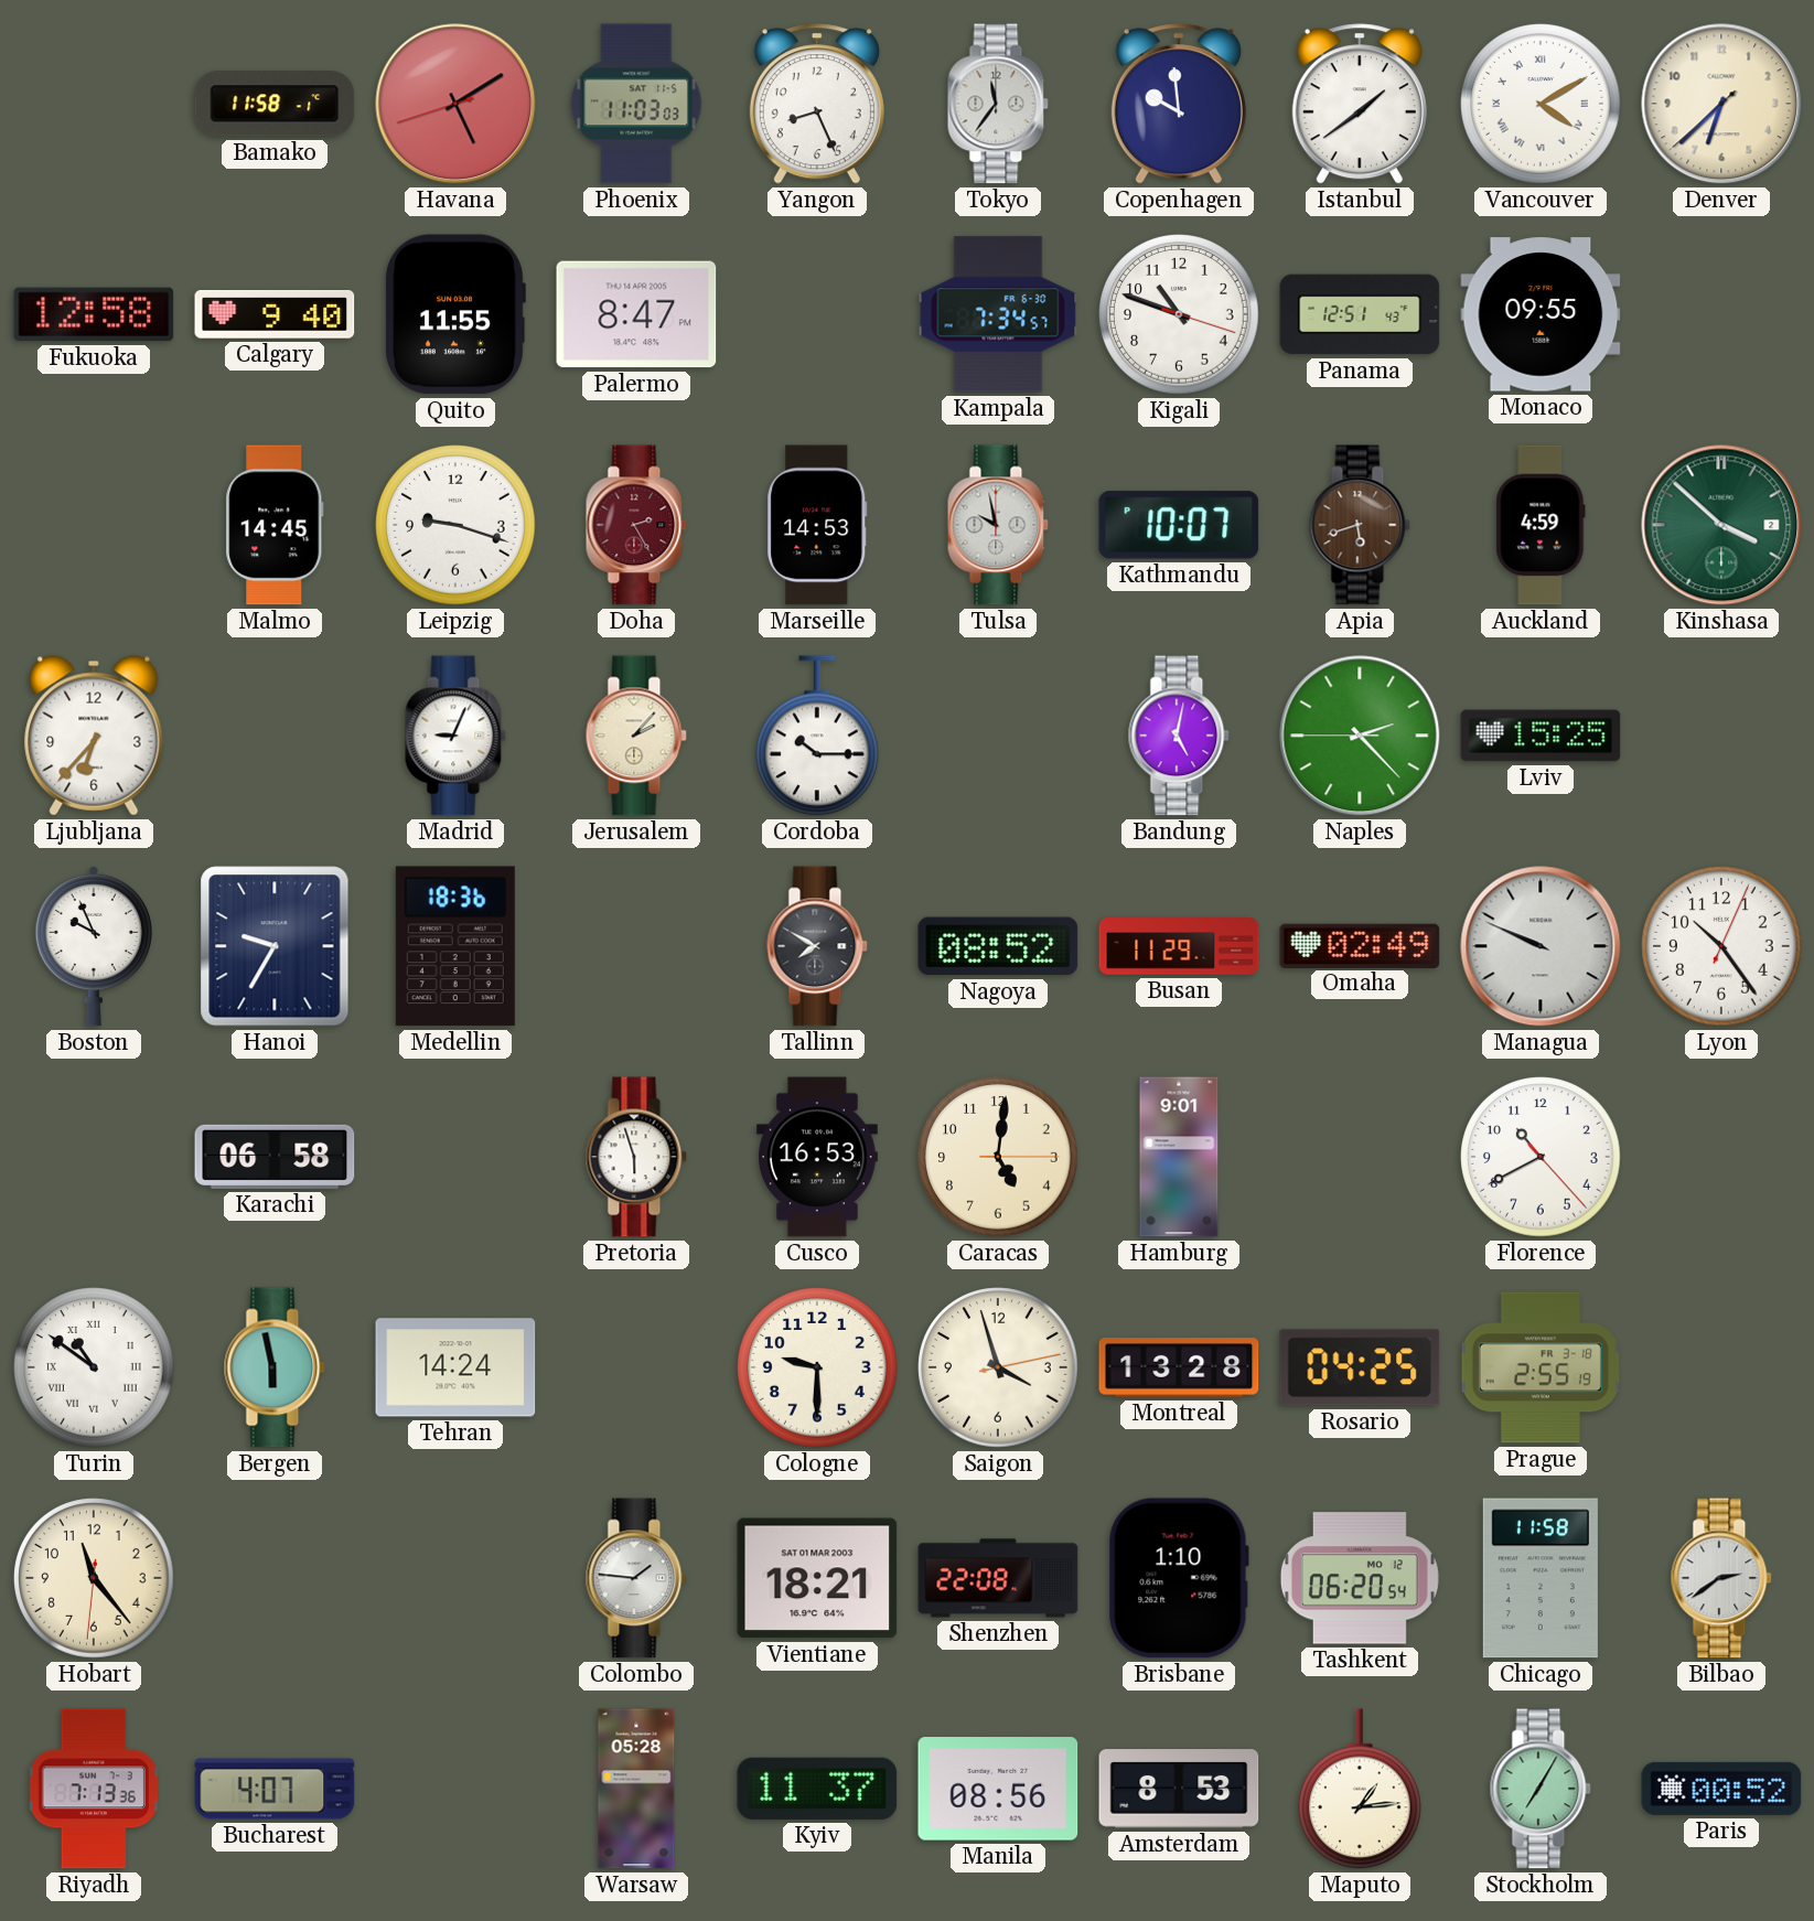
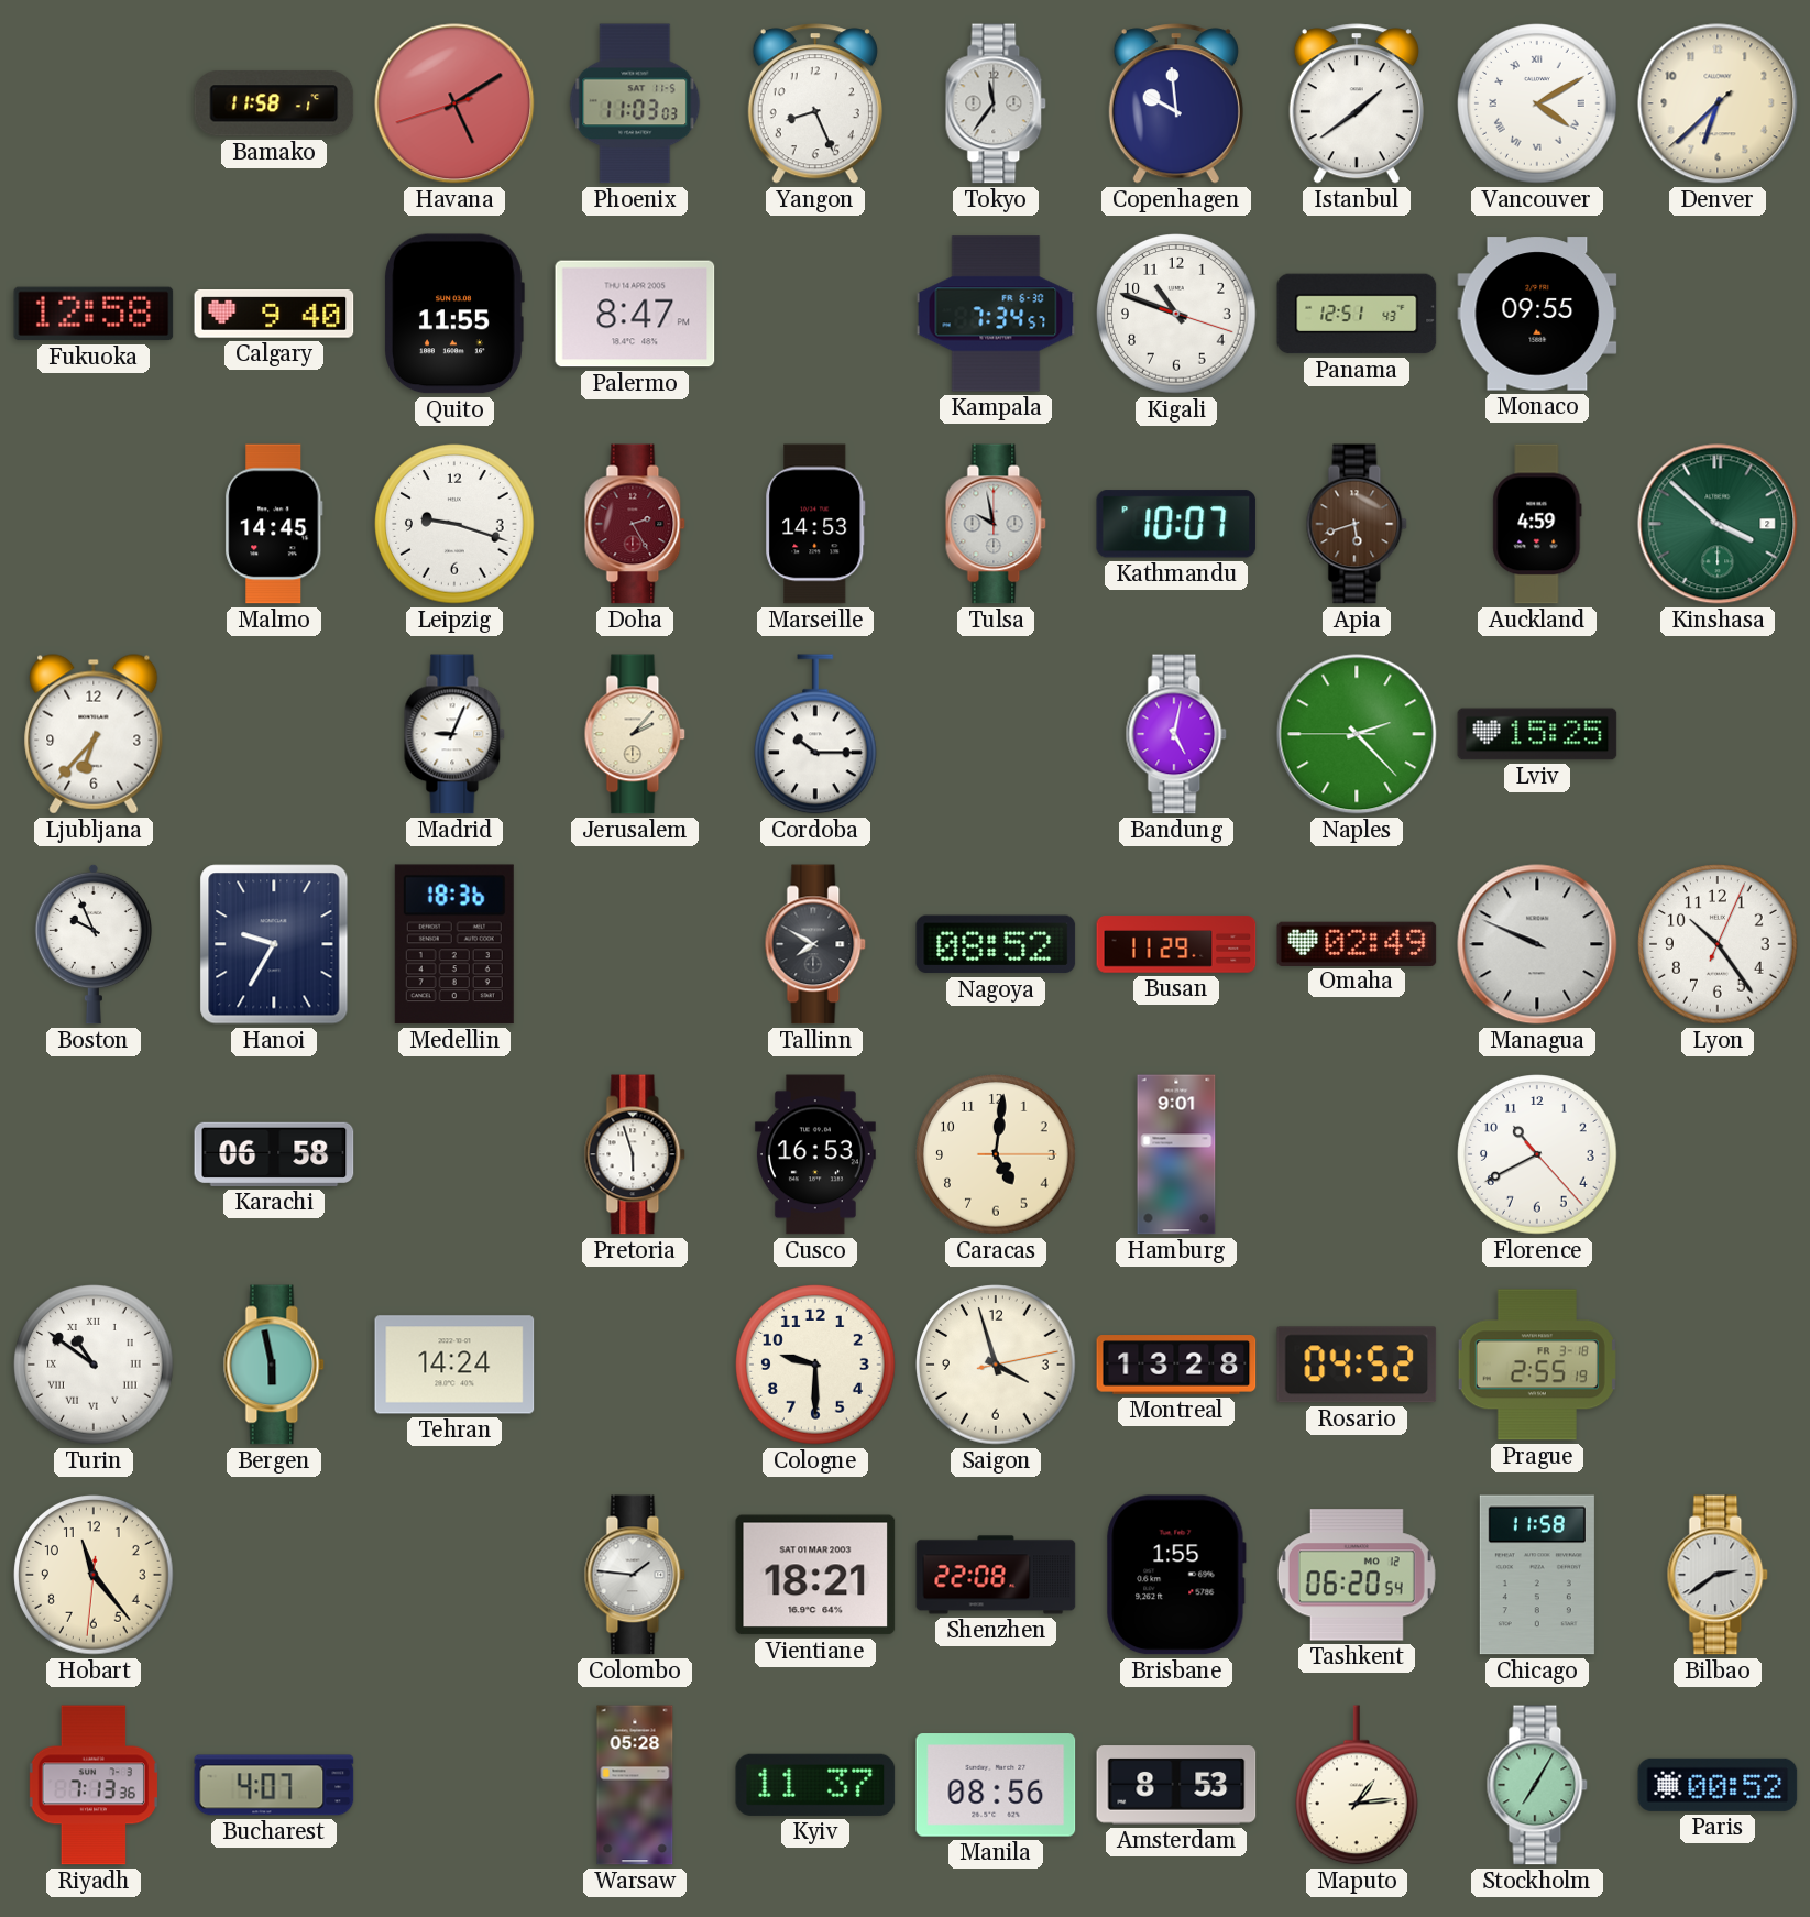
Rosario: 04:25 -> 04:52 (1357, 1365)
Brisbane: 1:10 -> 1:55 (1176, 1575)
